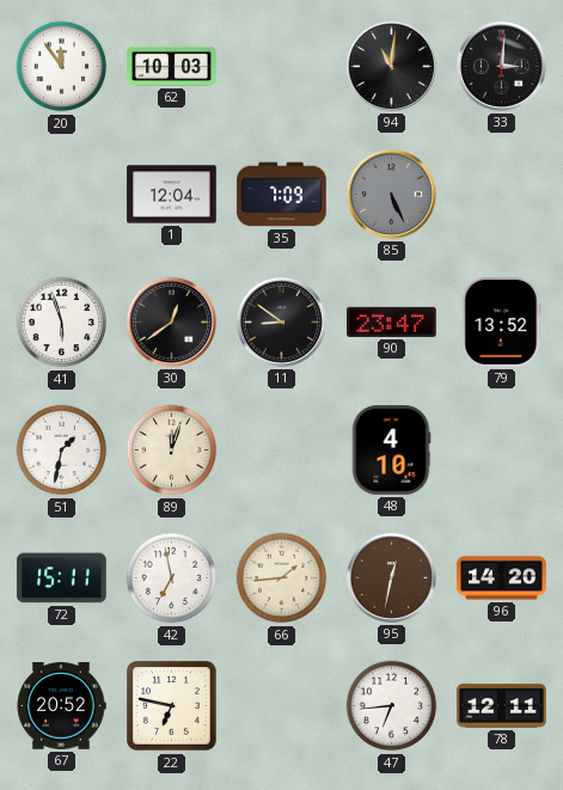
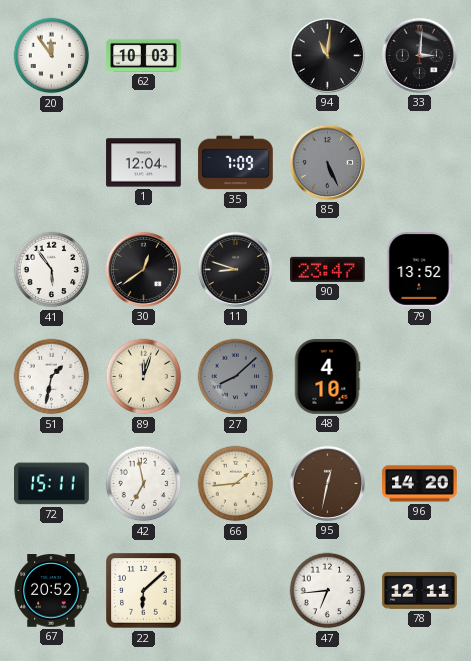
41: 5:57 -> 5:54 (52, 270)
11: 8:51 -> 8:48 (235, 269)
27: none -> 8:08 (236, 377)
22: 6:47 -> 6:08 (144, 591)
